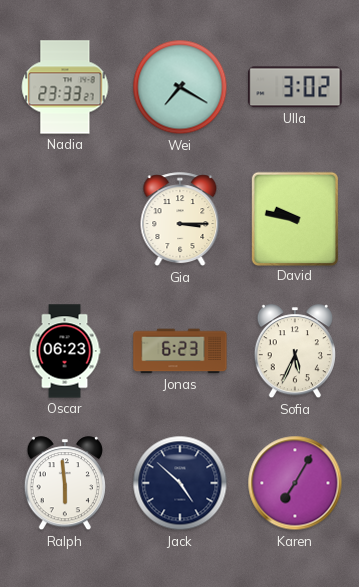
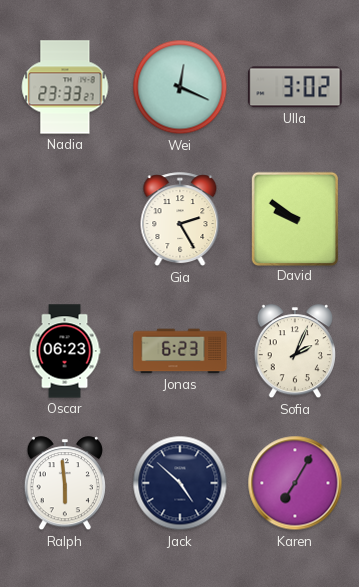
Wei: 7:20 -> 12:19 (180, 87)
Gia: 3:15 -> 2:25 (180, 220)
David: 9:47 -> 9:51 (294, 218)
Sofia: 5:34 -> 2:04 (295, 352)
